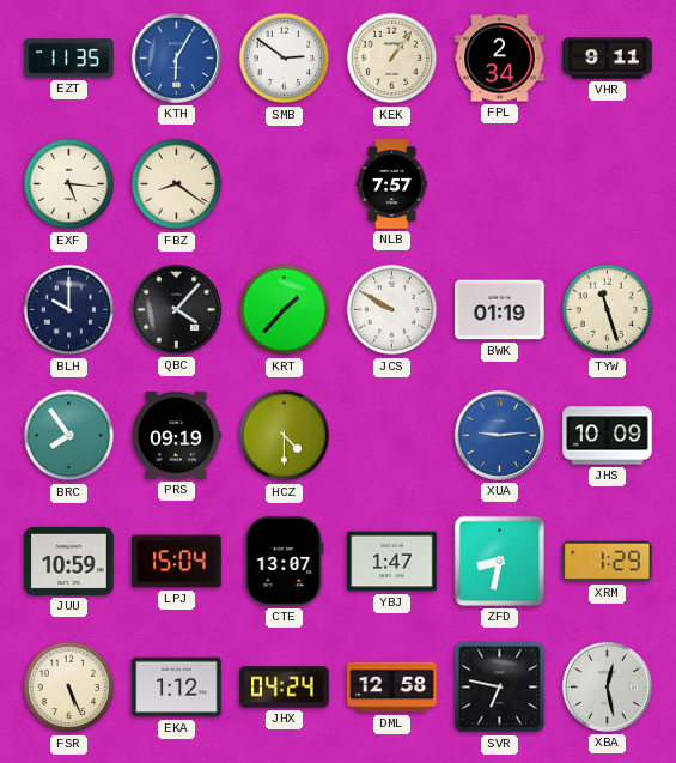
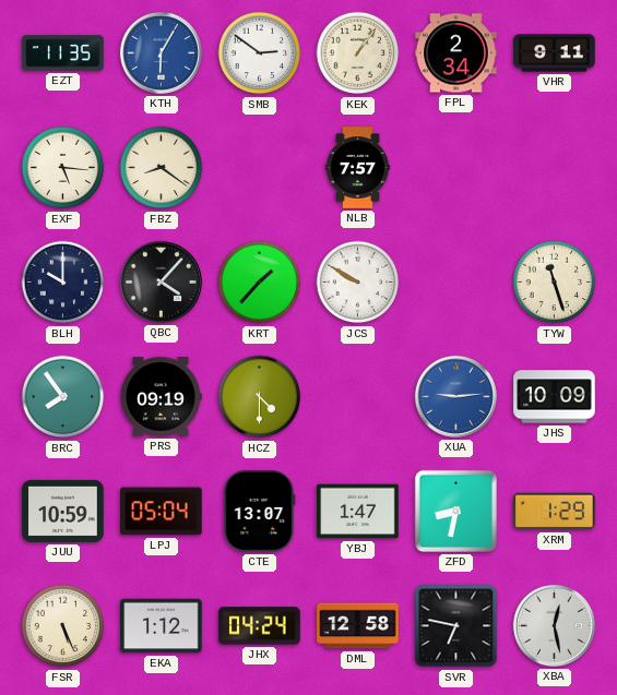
BWK: 01:19 -> none (500, 310)
LPJ: 15:04 -> 05:04 (162, 512)
